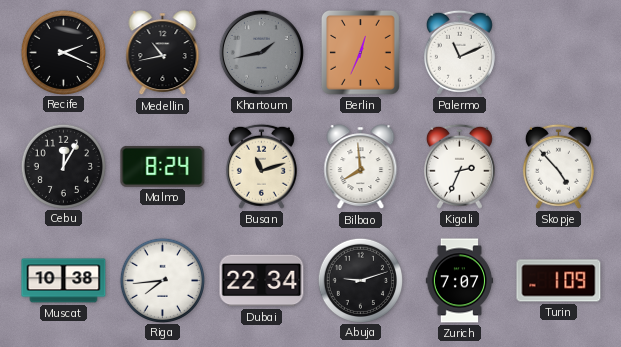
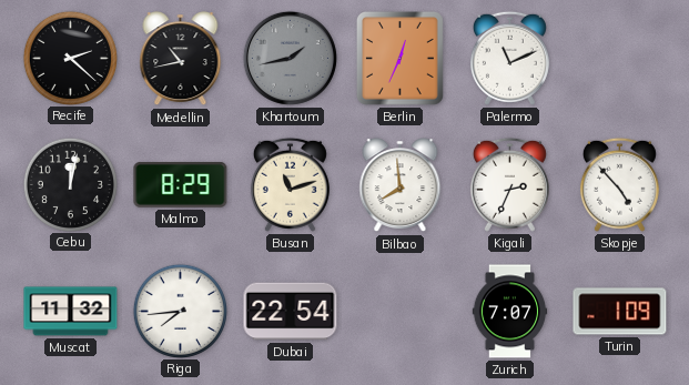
Recife: 2:19 -> 2:22 (70, 58)
Cebu: 12:05 -> 12:02 (70, 184)
Malmo: 8:24 -> 8:29 (181, 184)
Muscat: 10:38 -> 11:32 (71, 312)
Dubai: 22:34 -> 22:54 (291, 312)
Abuja: 9:12 -> none (360, 280)
